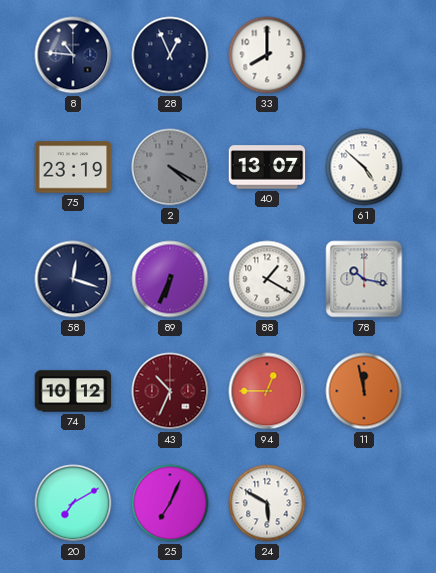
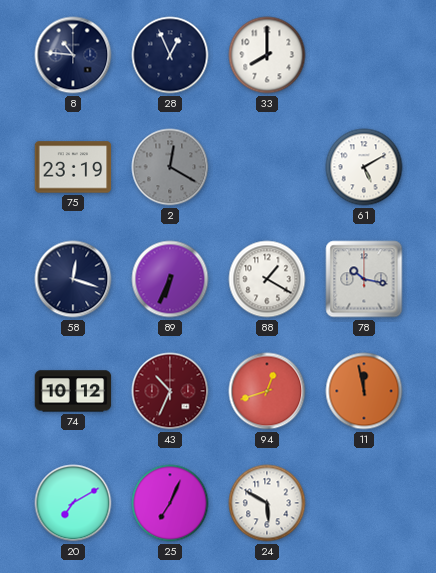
2: 4:20 -> 12:20 (170, 167)
40: 13:07 -> none (267, 167)
61: 4:52 -> 5:10 (364, 167)
94: 12:45 -> 12:42 (267, 391)
